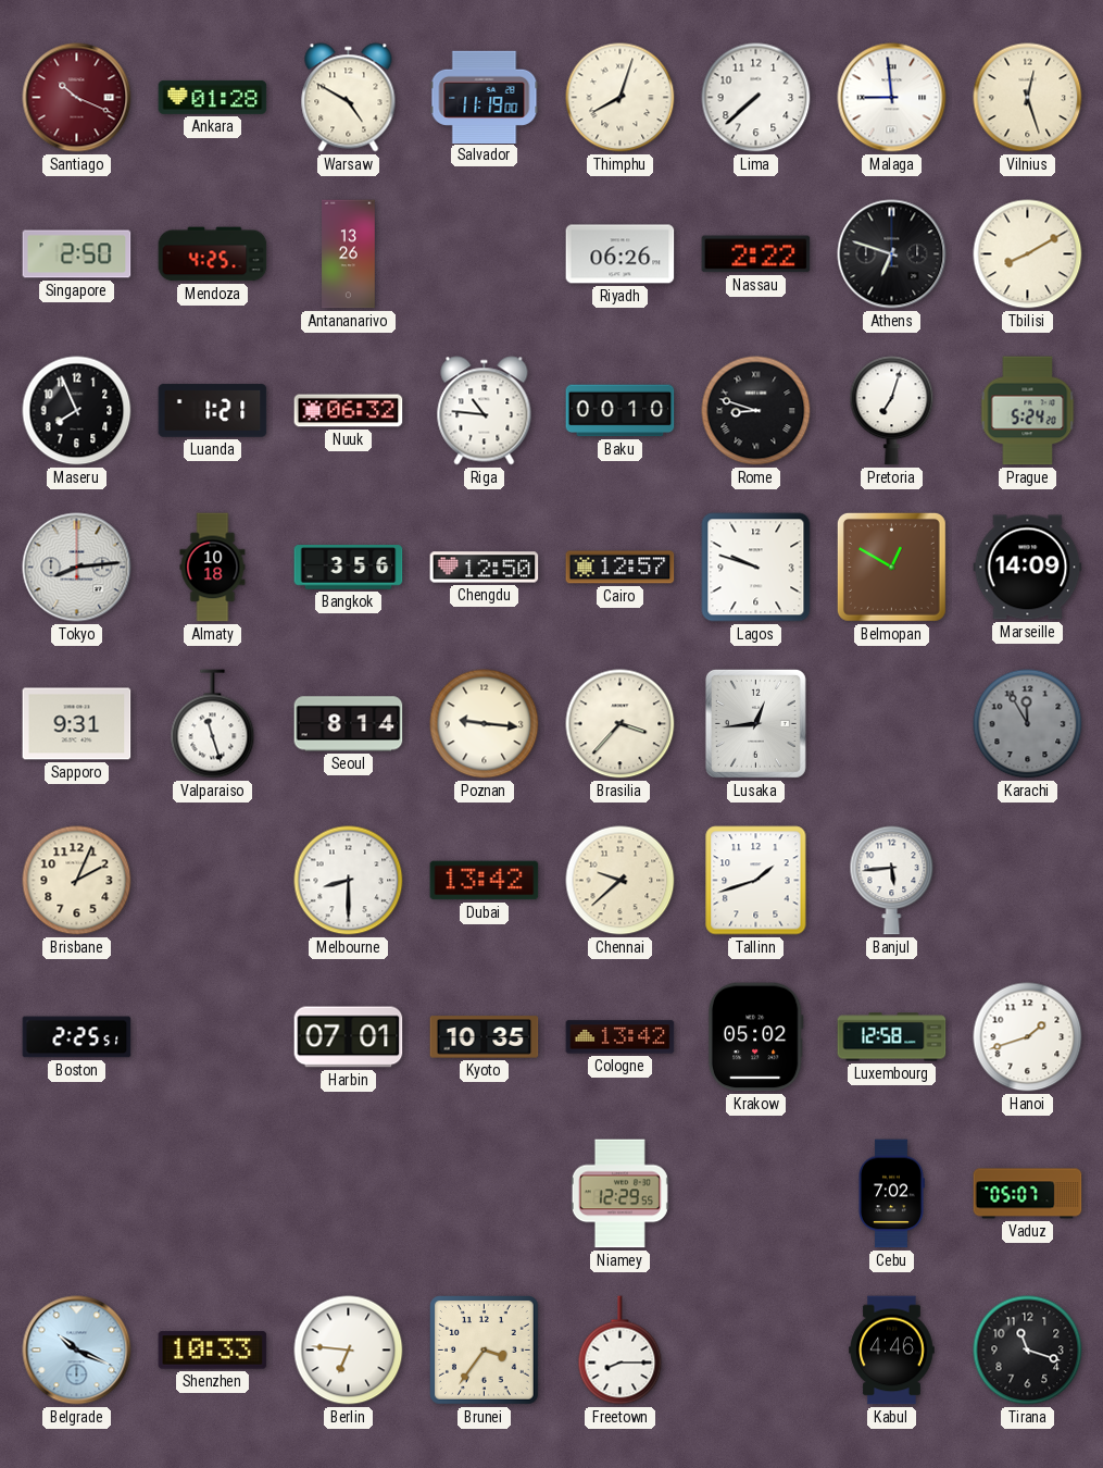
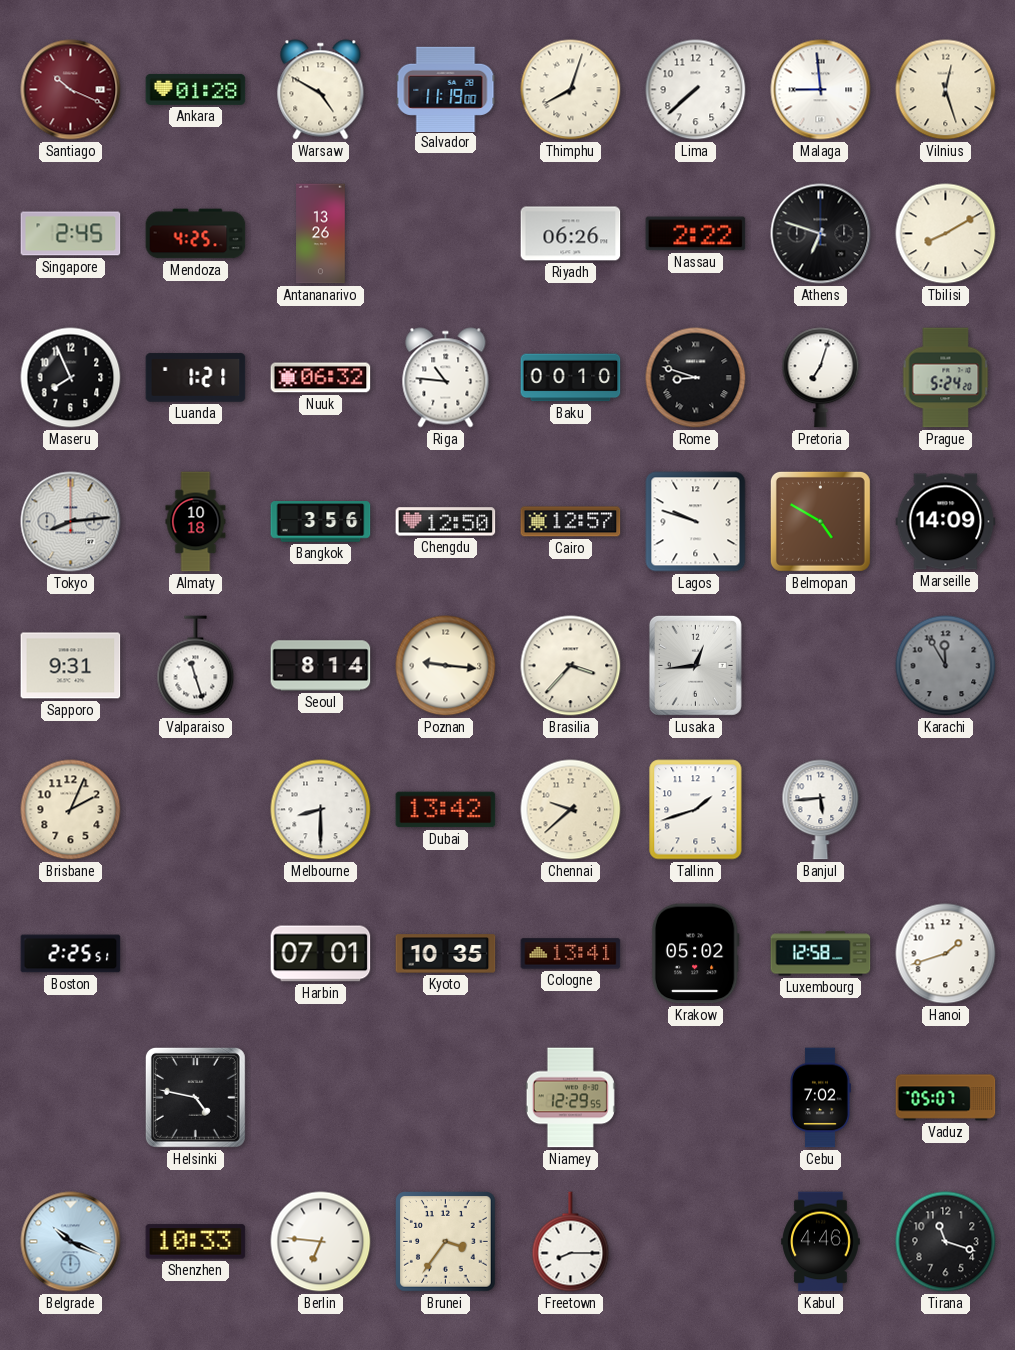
Singapore: 2:50 -> 2:45 (71, 234)
Belmopan: 12:50 -> 4:50 (820, 521)
Cologne: 13:42 -> 13:41 (571, 954)
Helsinki: none -> 4:47 (195, 1097)
